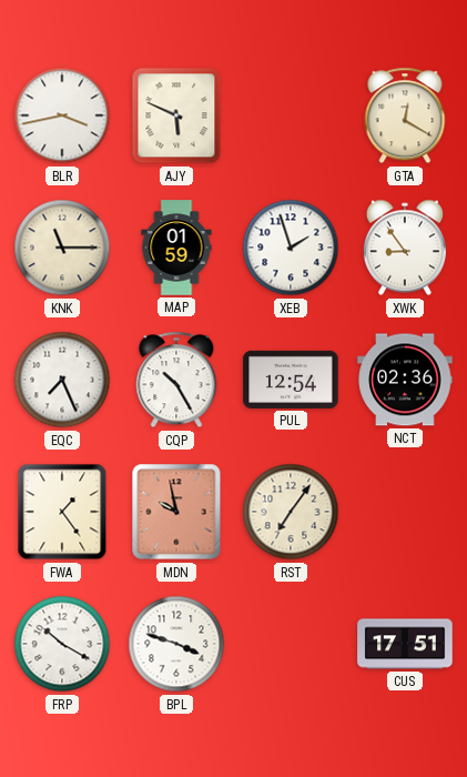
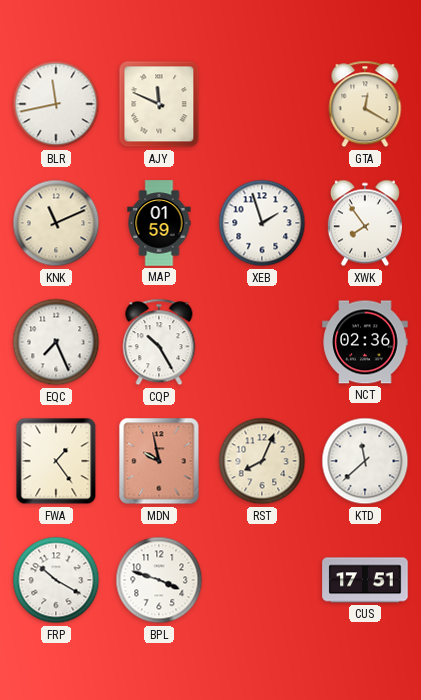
BLR: 3:43 -> 11:43 (56, 104)
AJY: 5:49 -> 11:49 (159, 104)
KNK: 11:15 -> 11:11 (56, 223)
XWK: 8:54 -> 7:54 (365, 223)
PUL: 12:54 -> none (291, 380)
RST: 7:06 -> 8:04 (262, 461)
KTD: none -> 11:38 (365, 461)
